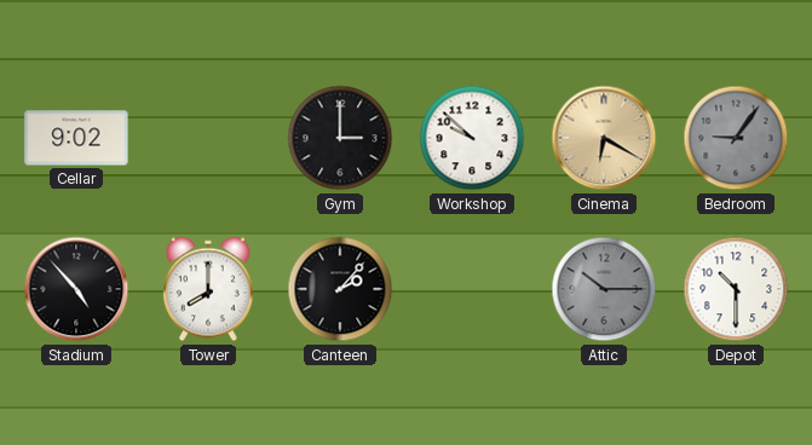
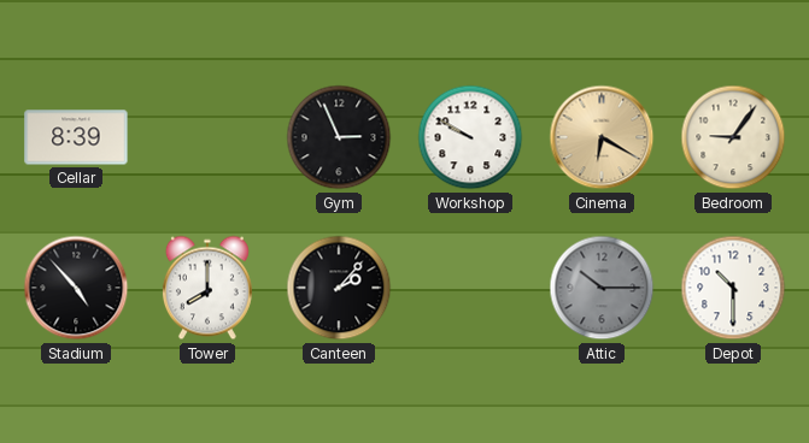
Cellar: 9:02 -> 8:39 (76, 137)
Gym: 3:00 -> 2:56 (339, 137)
Workshop: 9:52 -> 9:50 (470, 137)
Bedroom dial: grey -> cream (733, 137)
